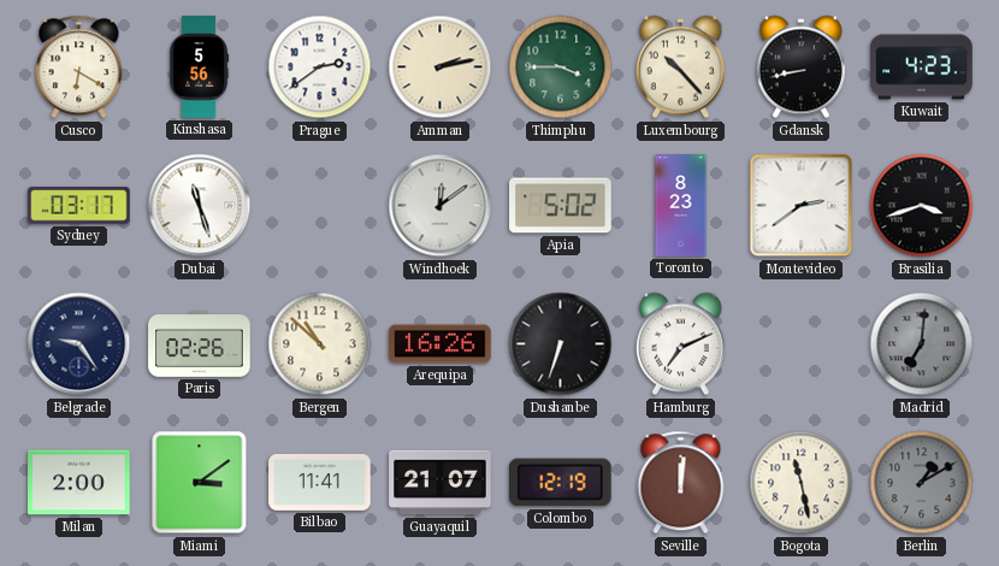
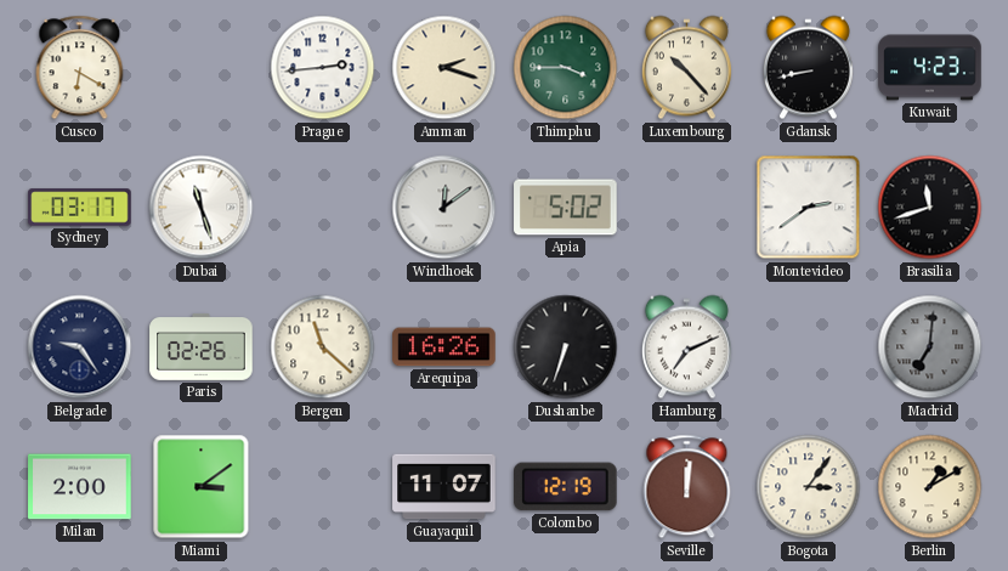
Kinshasa: 5:56 -> none (200, 67)
Prague: 2:39 -> 2:44 (323, 68)
Amman: 2:13 -> 2:18 (444, 68)
Toronto: 8:23 -> none (681, 206)
Brasilia: 3:42 -> 11:42 (930, 208)
Bergen: 10:52 -> 11:22 (323, 347)
Bilbao: 11:41 -> none (320, 483)
Guayaquil: 21:07 -> 11:07 (444, 487)
Bogota: 11:28 -> 3:06 (809, 487)
Berlin dial: grey -> cream (930, 487)
